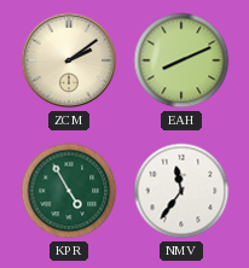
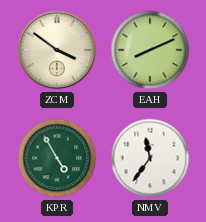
ZCM: 2:09 -> 3:51 (57, 50)
